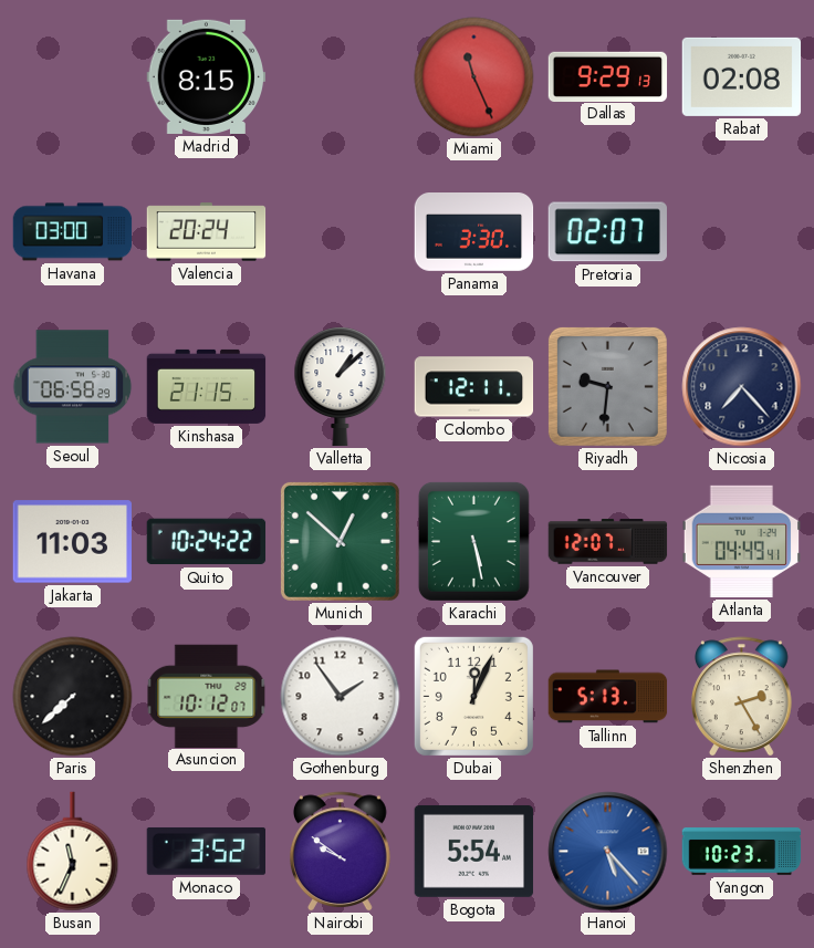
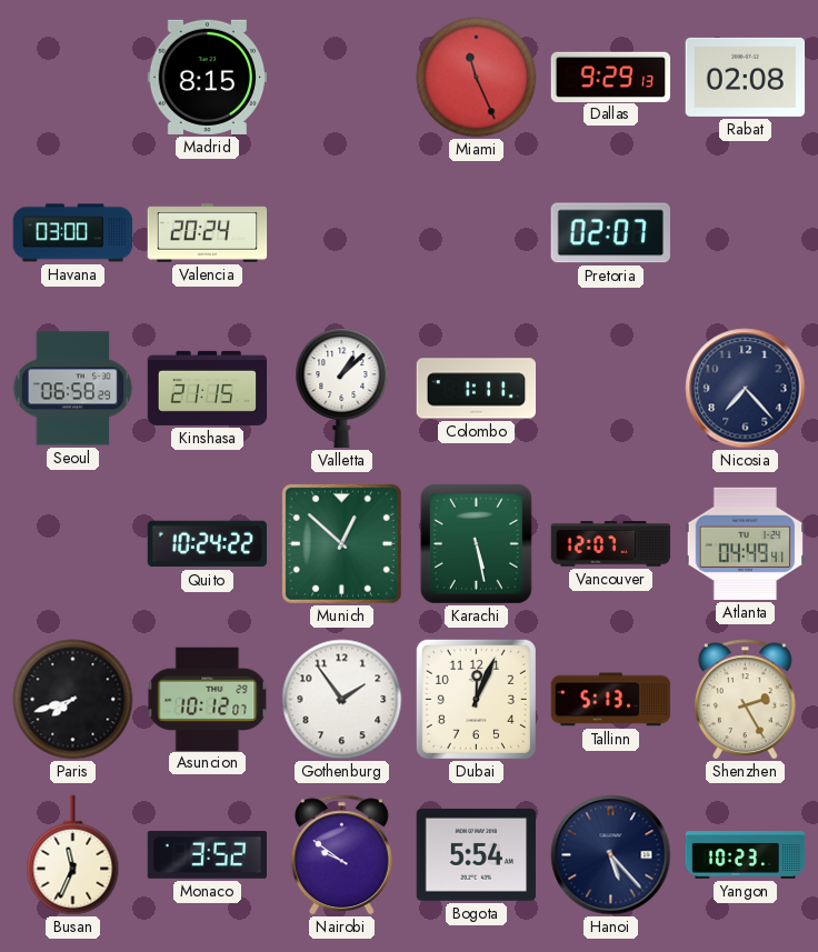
Panama: 3:30 -> none (474, 232)
Colombo: 12:11 -> 1:11 (477, 389)
Riyadh: 9:31 -> none (607, 386)
Jakarta: 11:03 -> none (73, 542)
Paris: 7:38 -> 7:42 (73, 700)
Hanoi dial: blue -> navy (611, 855)
